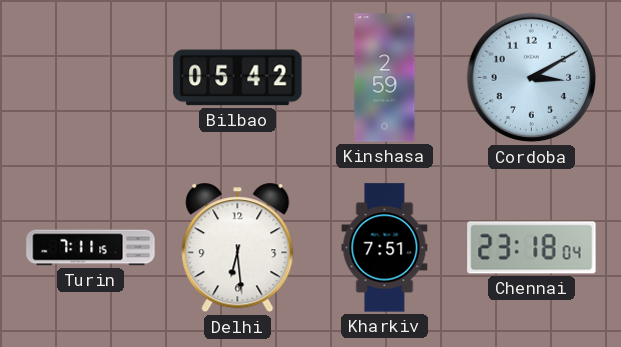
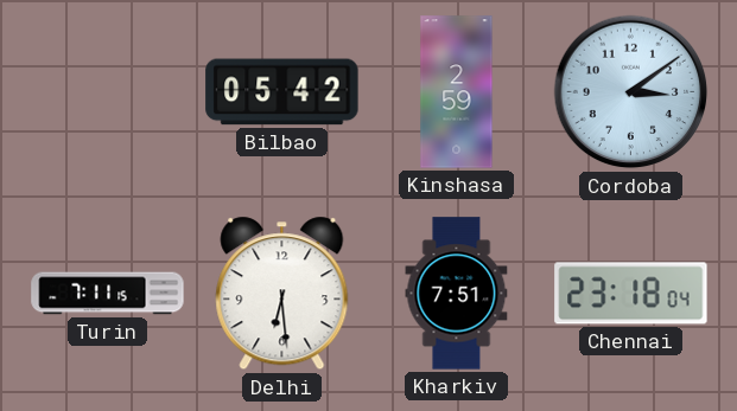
Cordoba: 3:10 -> 3:09 (631, 92)
